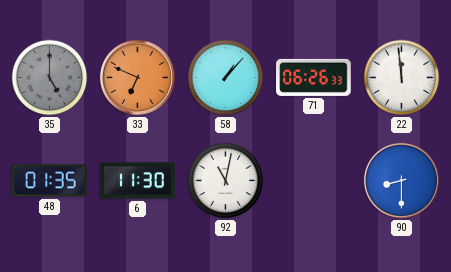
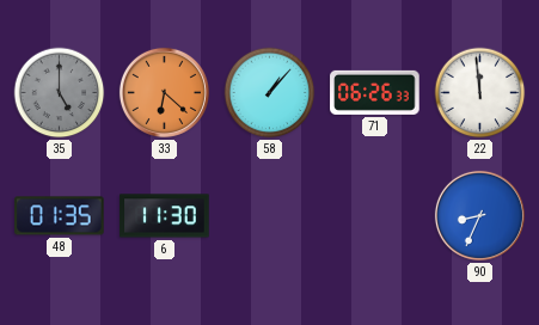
33: 6:49 -> 6:22 (164, 92)
92: 11:02 -> none (226, 181)
90: 8:30 -> 8:34 (479, 215)
